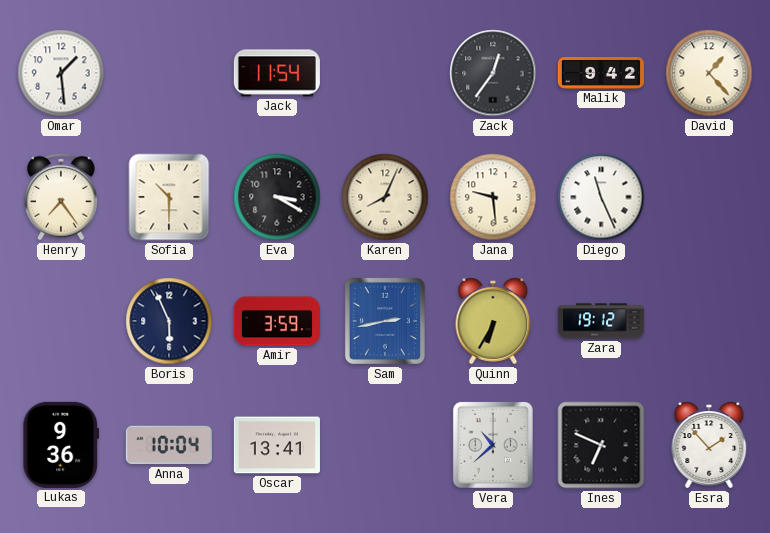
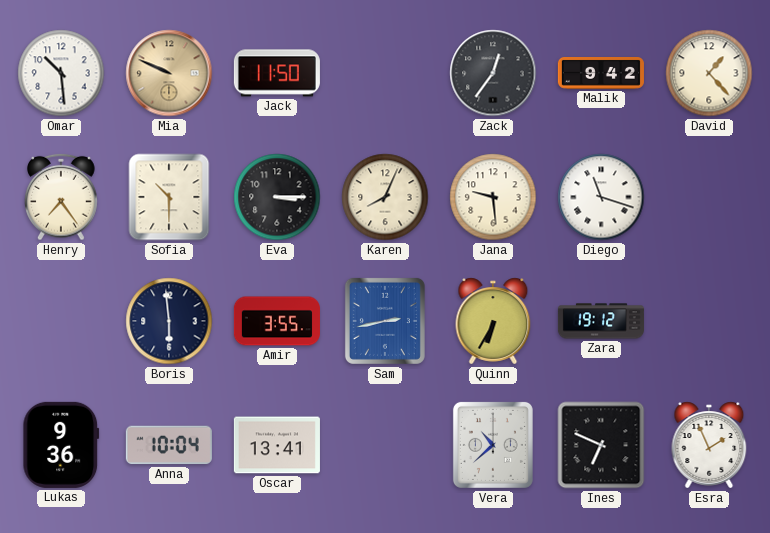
Omar: 1:29 -> 10:29 (61, 73)
Mia: none -> 9:49 (169, 73)
Jack: 11:54 -> 11:50 (277, 73)
Eva: 3:20 -> 3:15 (277, 197)
Diego: 11:26 -> 11:18 (601, 197)
Boris: 5:56 -> 5:59 (169, 321)
Amir: 3:59 -> 3:55 (277, 321)
Esra: 1:53 -> 1:56 (709, 445)
